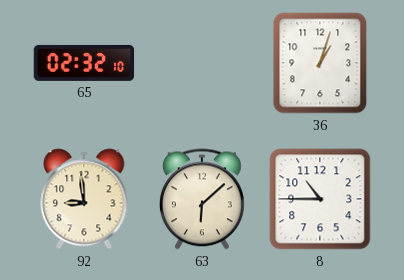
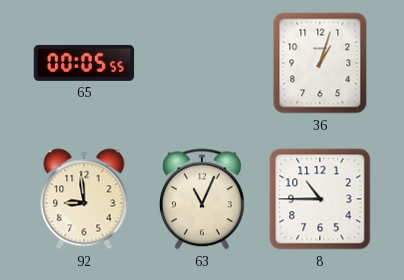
65: 02:32 -> 00:05 (84, 63)
63: 6:08 -> 11:04 (202, 199)
